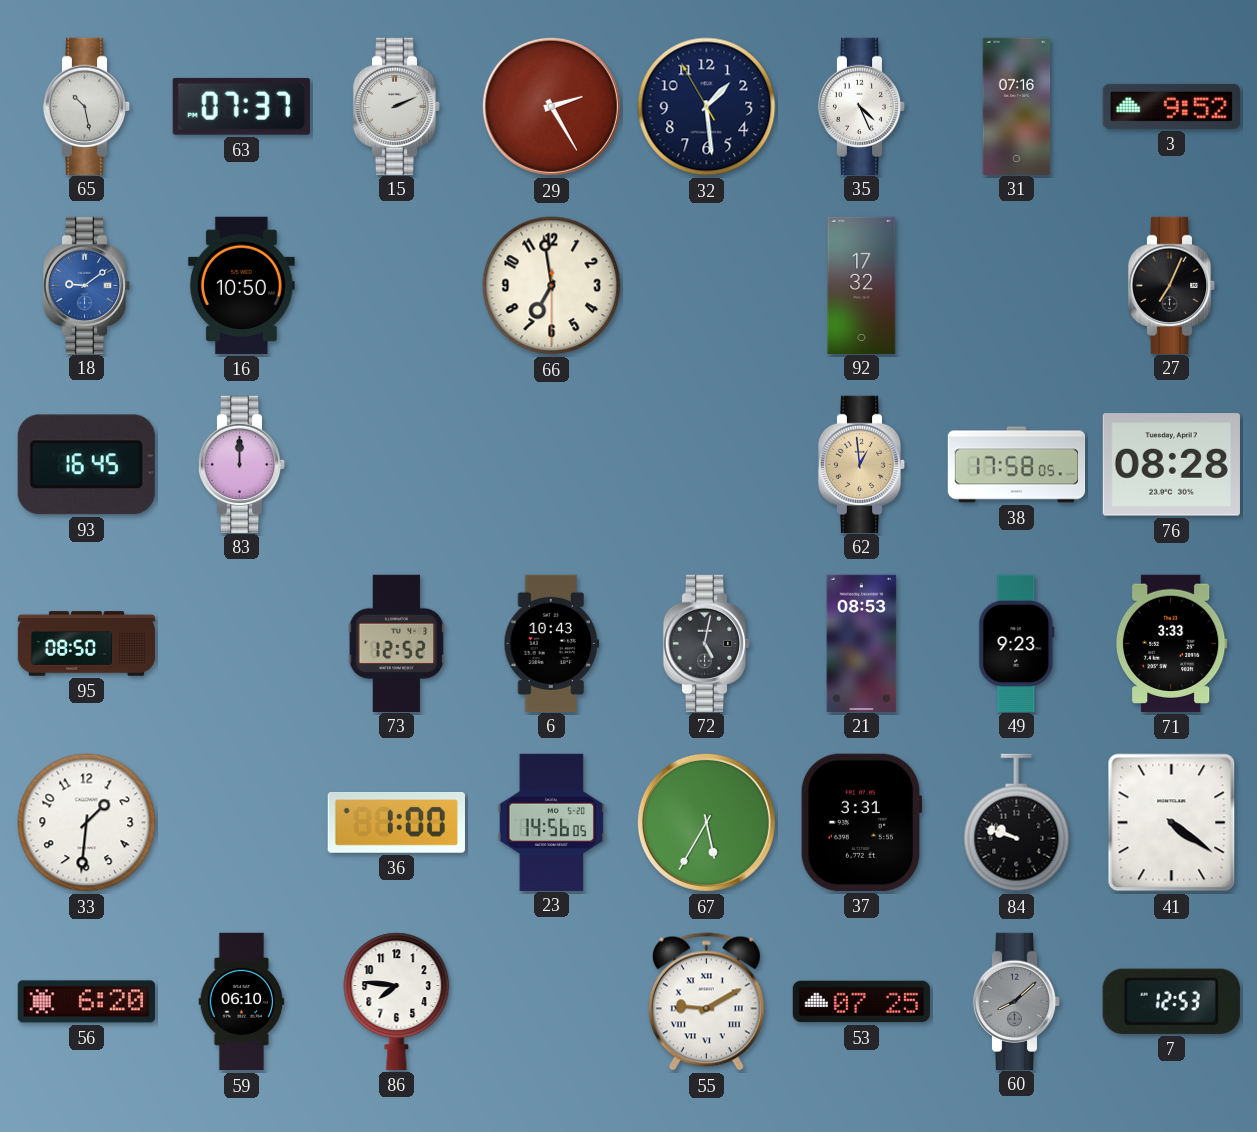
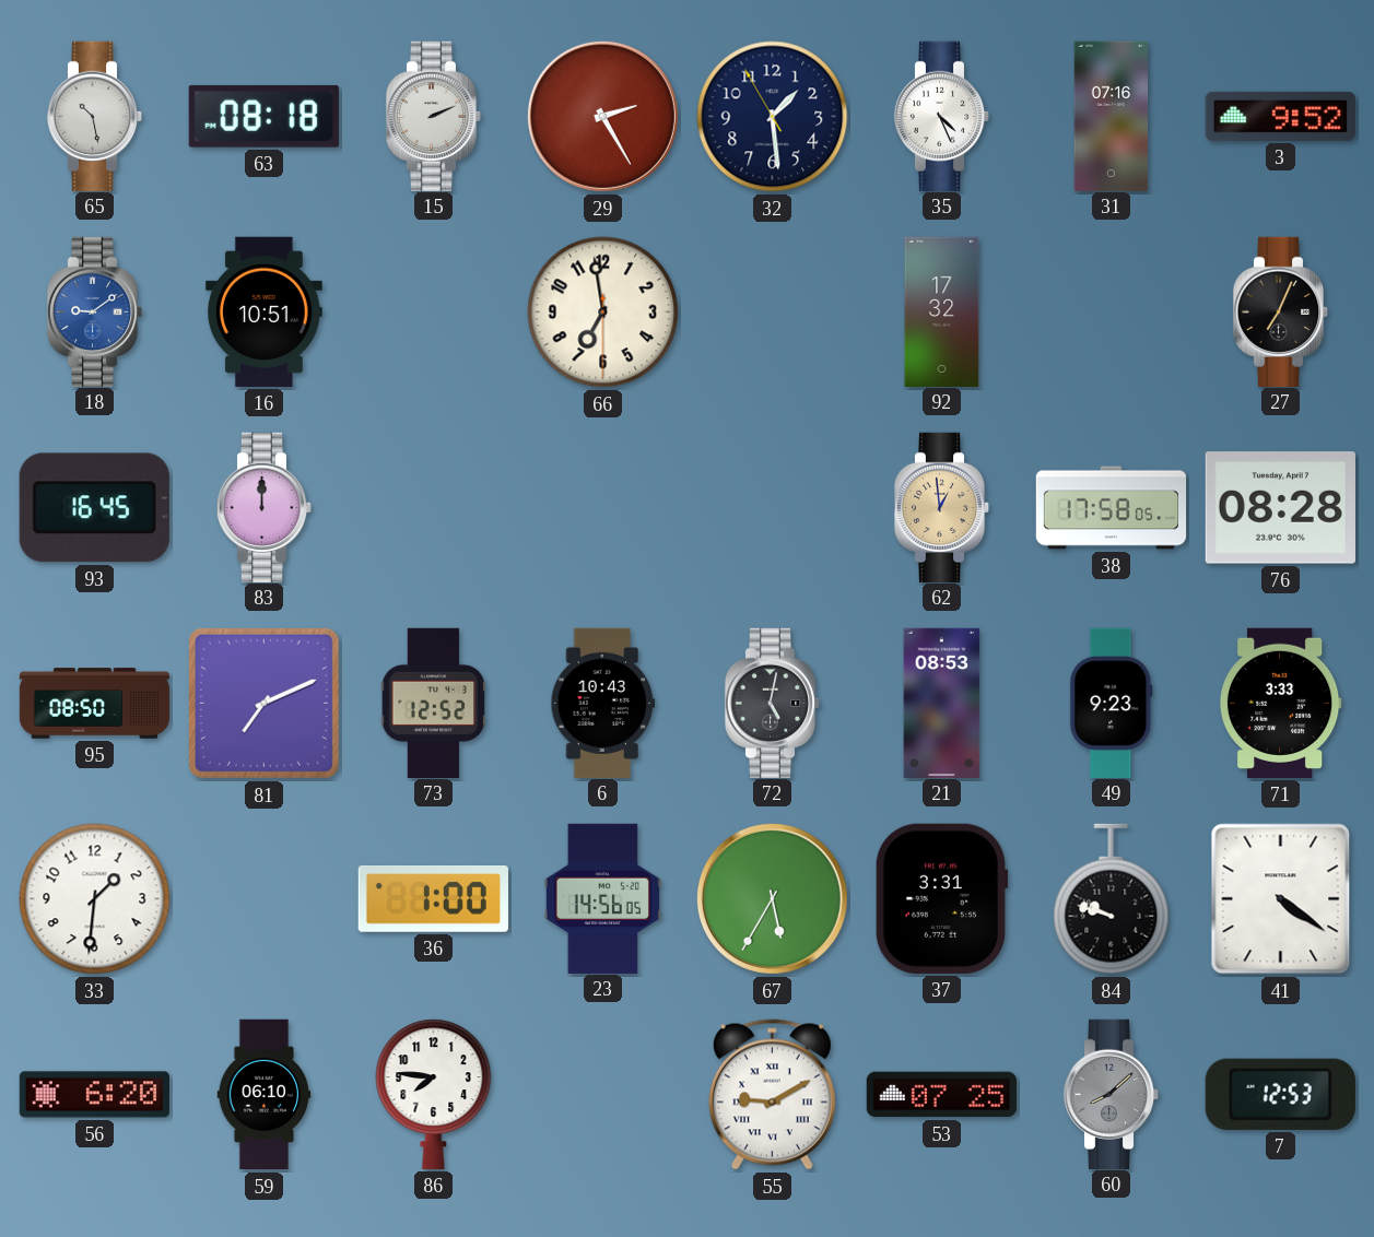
63: 07:37 -> 08:18 (263, 116)
16: 10:50 -> 10:51 (263, 311)
81: none -> 7:11 (263, 703)
